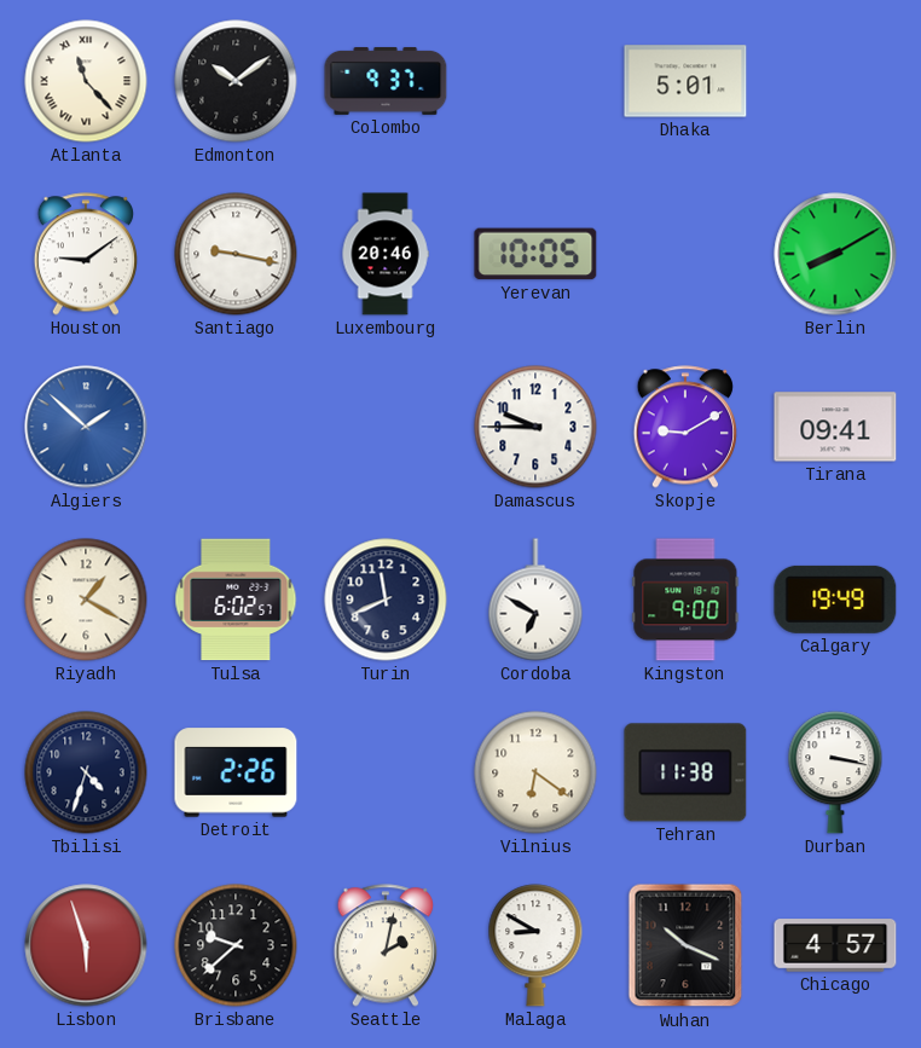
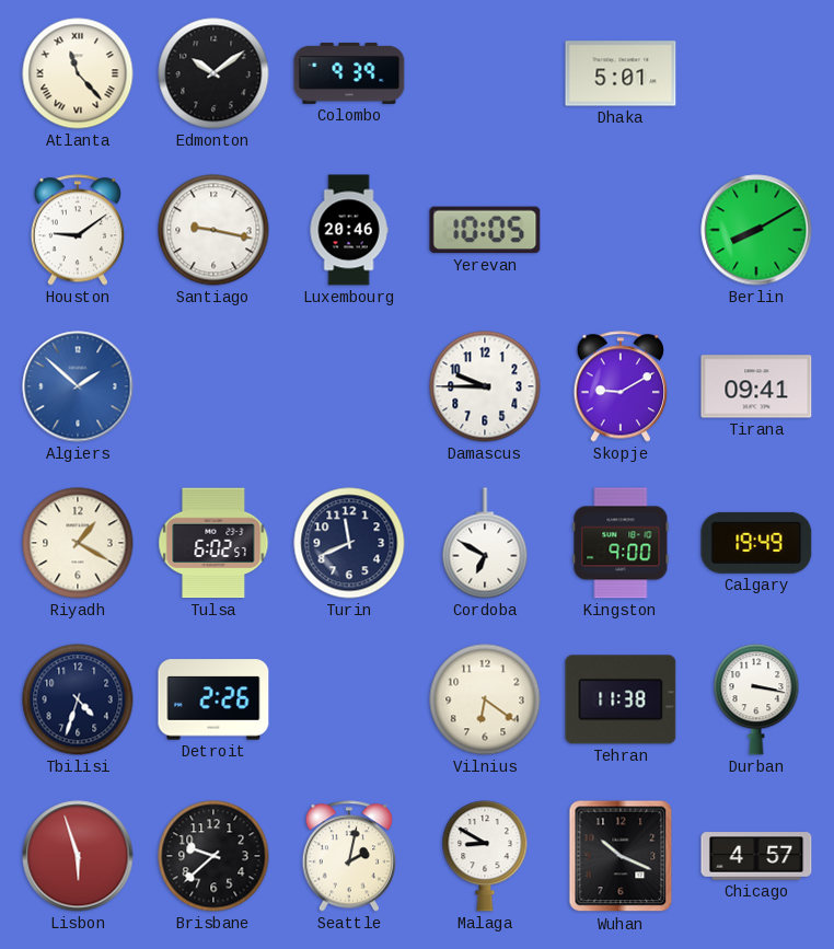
Colombo: 9:37 -> 9:39 (349, 73)
